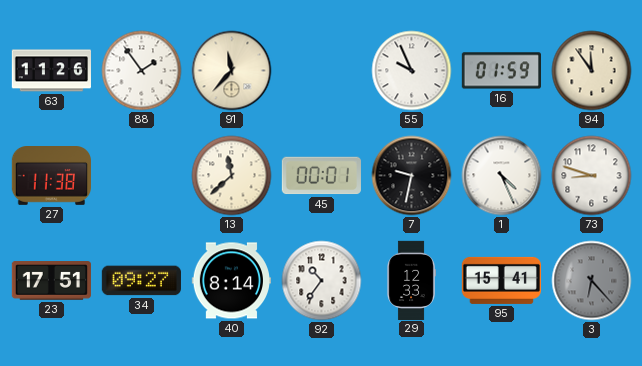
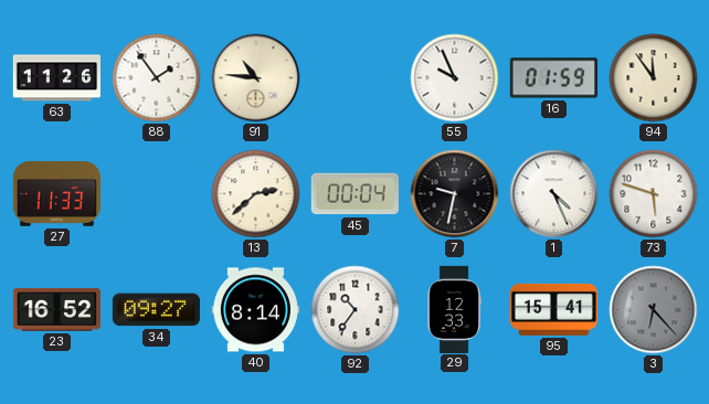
91: 11:37 -> 10:46 (256, 78)
27: 11:38 -> 11:33 (56, 194)
13: 11:38 -> 2:38 (256, 194)
45: 00:01 -> 00:04 (354, 194)
73: 8:48 -> 5:48 (654, 194)
23: 17:51 -> 16:52 (56, 310)
